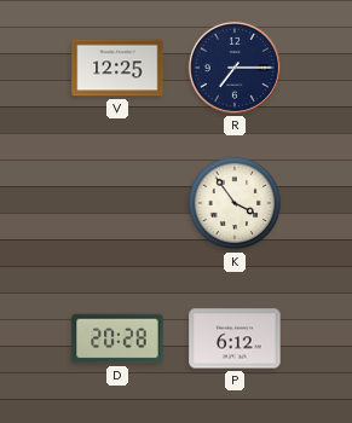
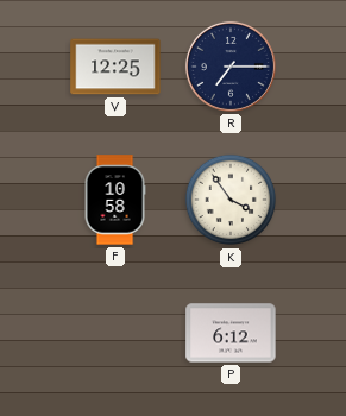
F: none -> 10:58 (115, 200)
D: 20:28 -> none (117, 338)
